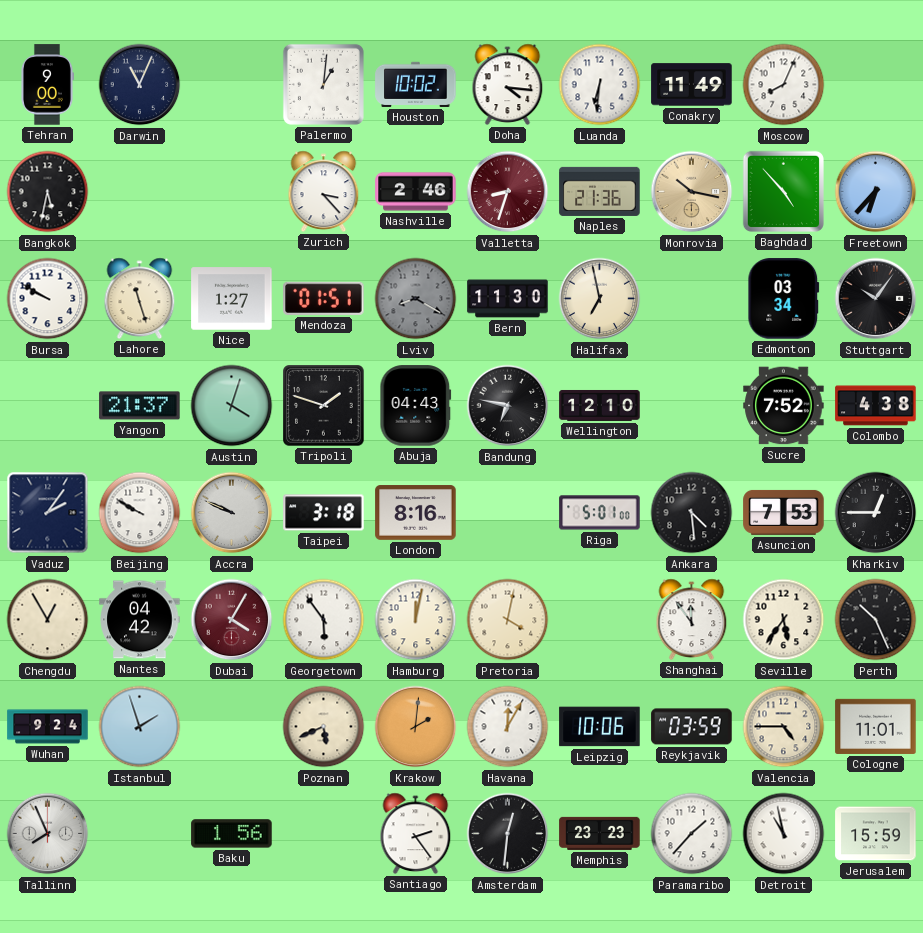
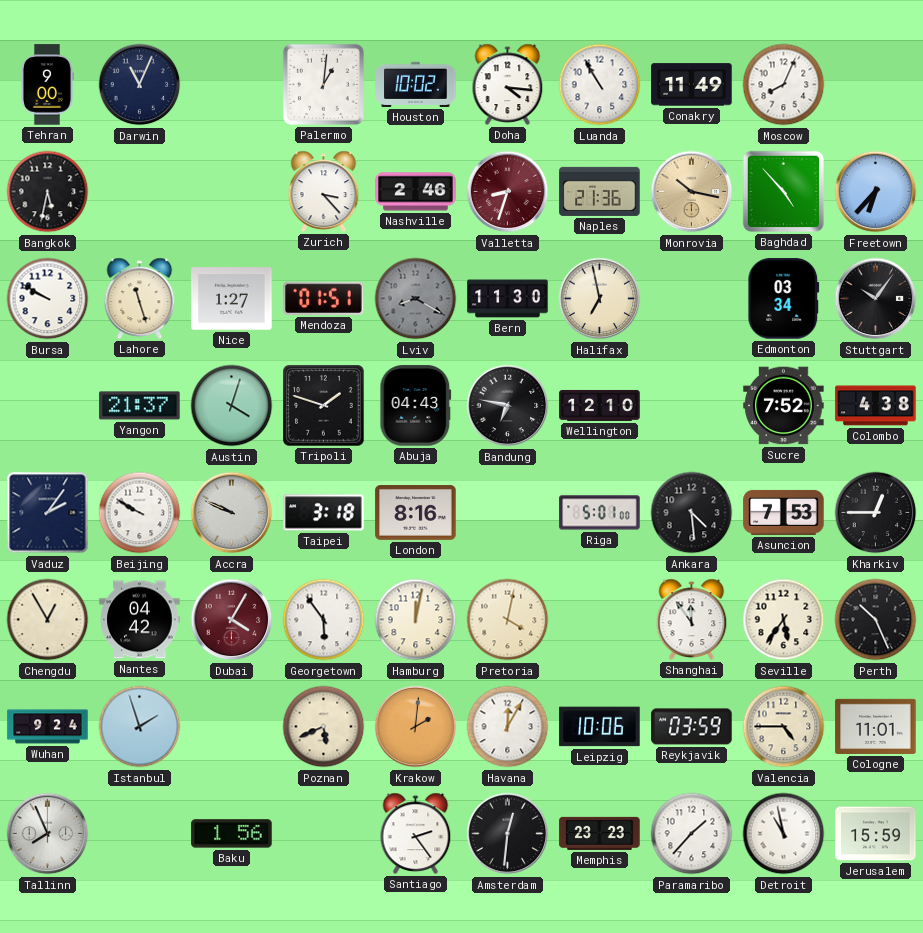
Luanda: 6:31 -> 10:55 (600, 85)
